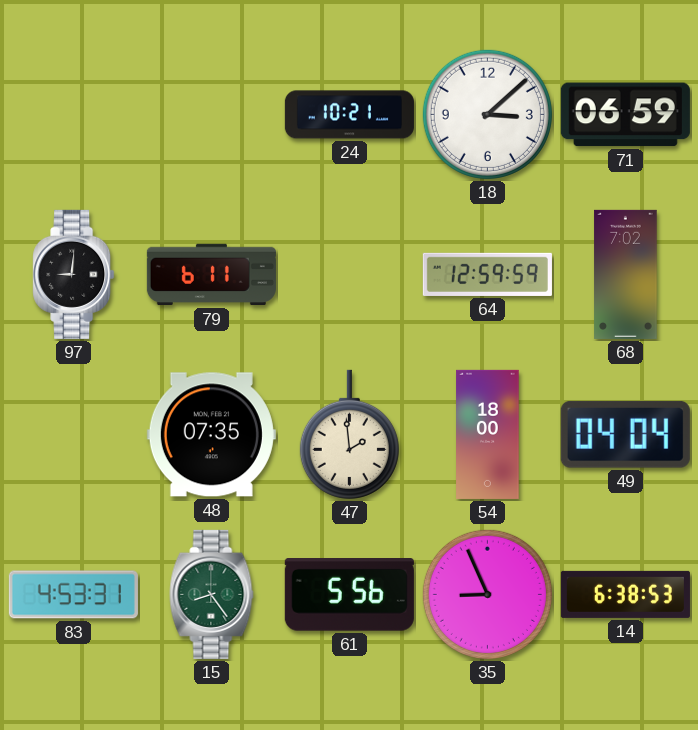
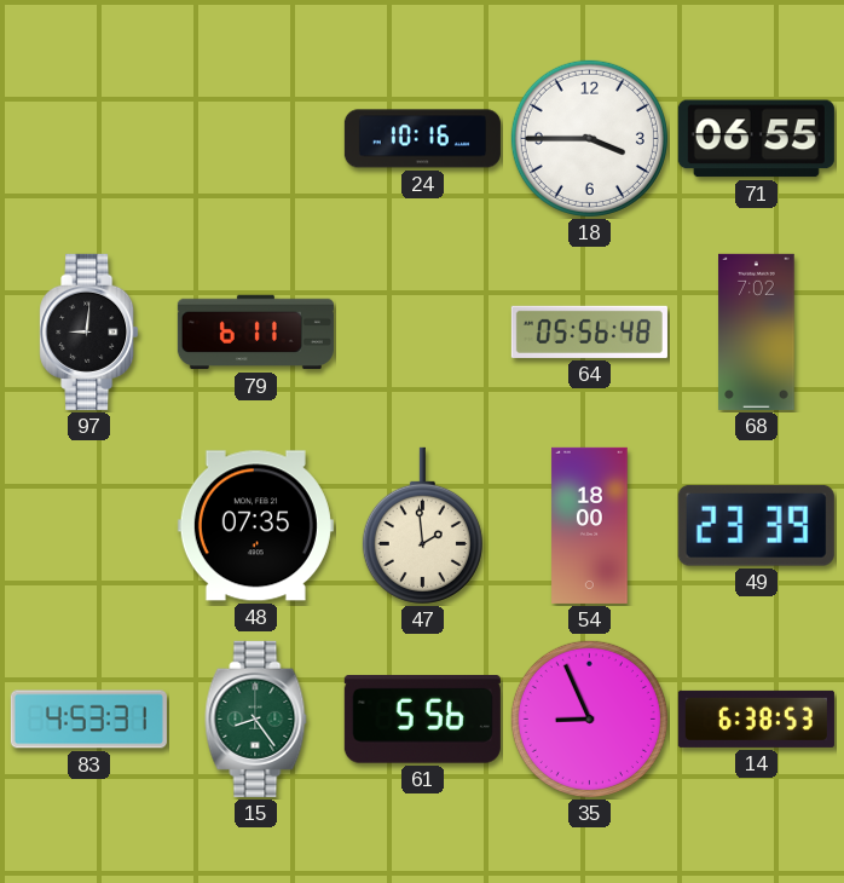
24: 10:21 -> 10:16 (422, 139)
18: 3:08 -> 3:45 (589, 138)
71: 06:59 -> 06:55 (756, 139)
64: 12:59 -> 05:56 (589, 331)
49: 04:04 -> 23:39 (756, 525)
